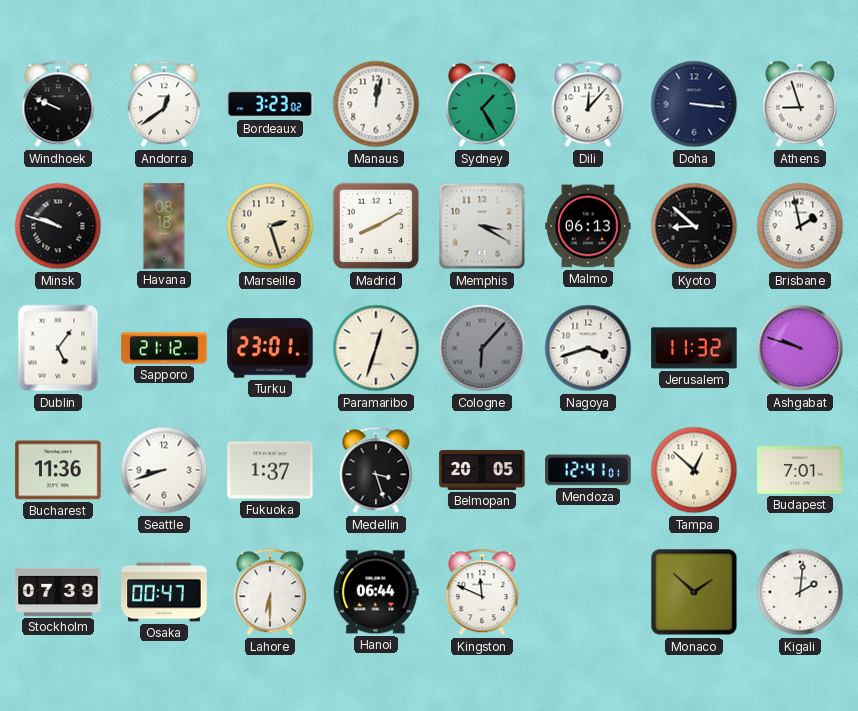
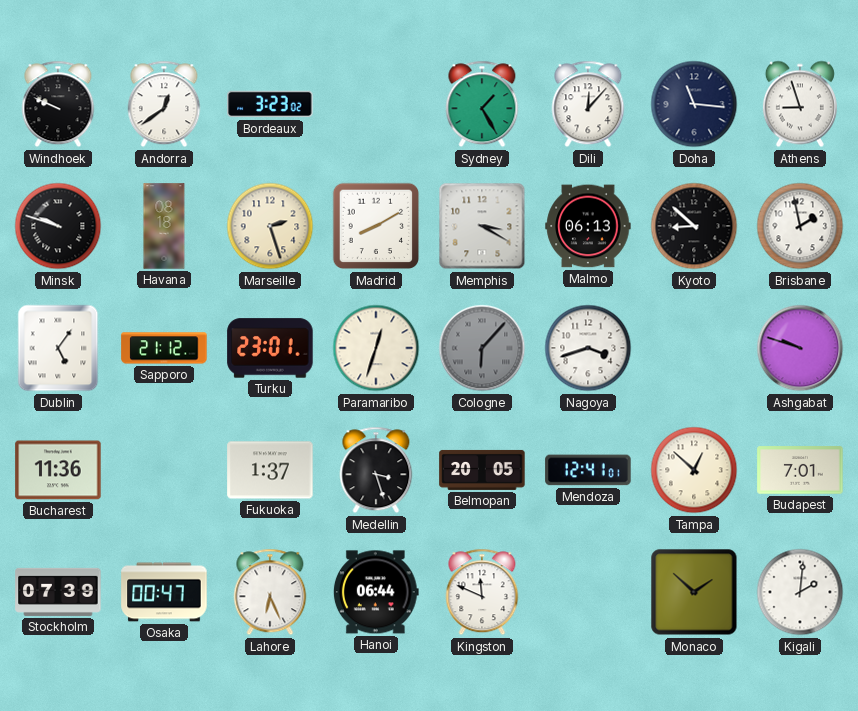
Manaus: 12:02 -> none (376, 104)
Doha: 3:16 -> 11:16 (694, 104)
Jerusalem: 11:32 -> none (694, 348)
Seattle: 8:42 -> none (164, 470)
Lahore: 6:30 -> 6:26 (270, 592)
